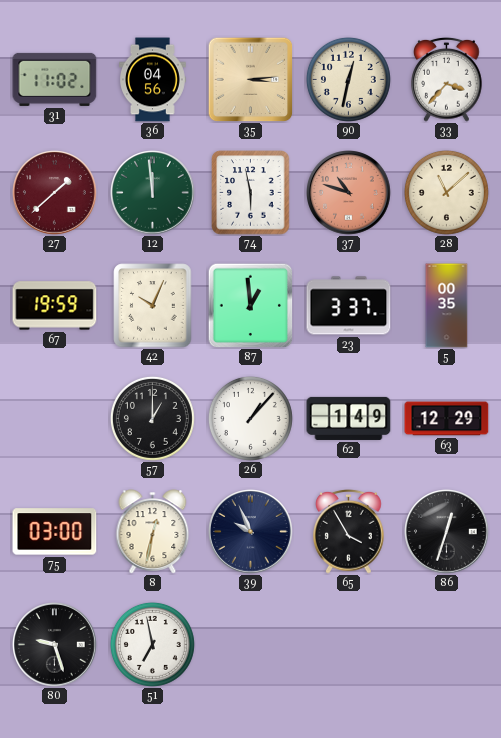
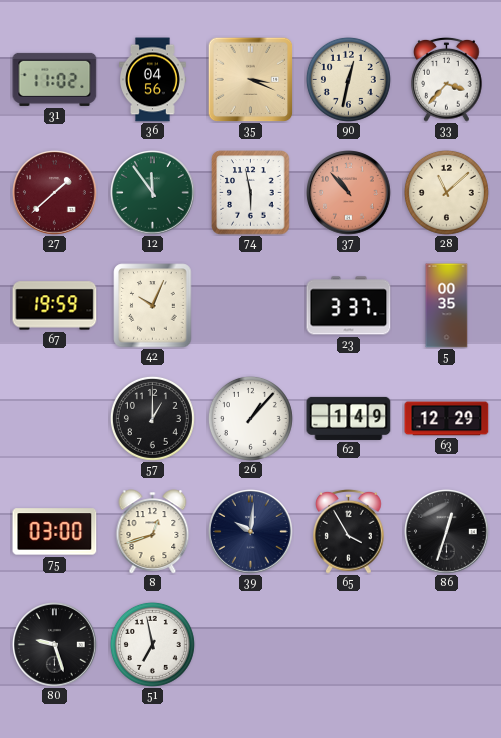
35: 3:14 -> 3:19 (250, 79)
12: 11:59 -> 11:54 (153, 193)
37: 10:48 -> 10:53 (349, 193)
87: 12:59 -> none (250, 305)
8: 12:32 -> 12:42 (153, 532)
39: 9:56 -> 10:01 (251, 532)
